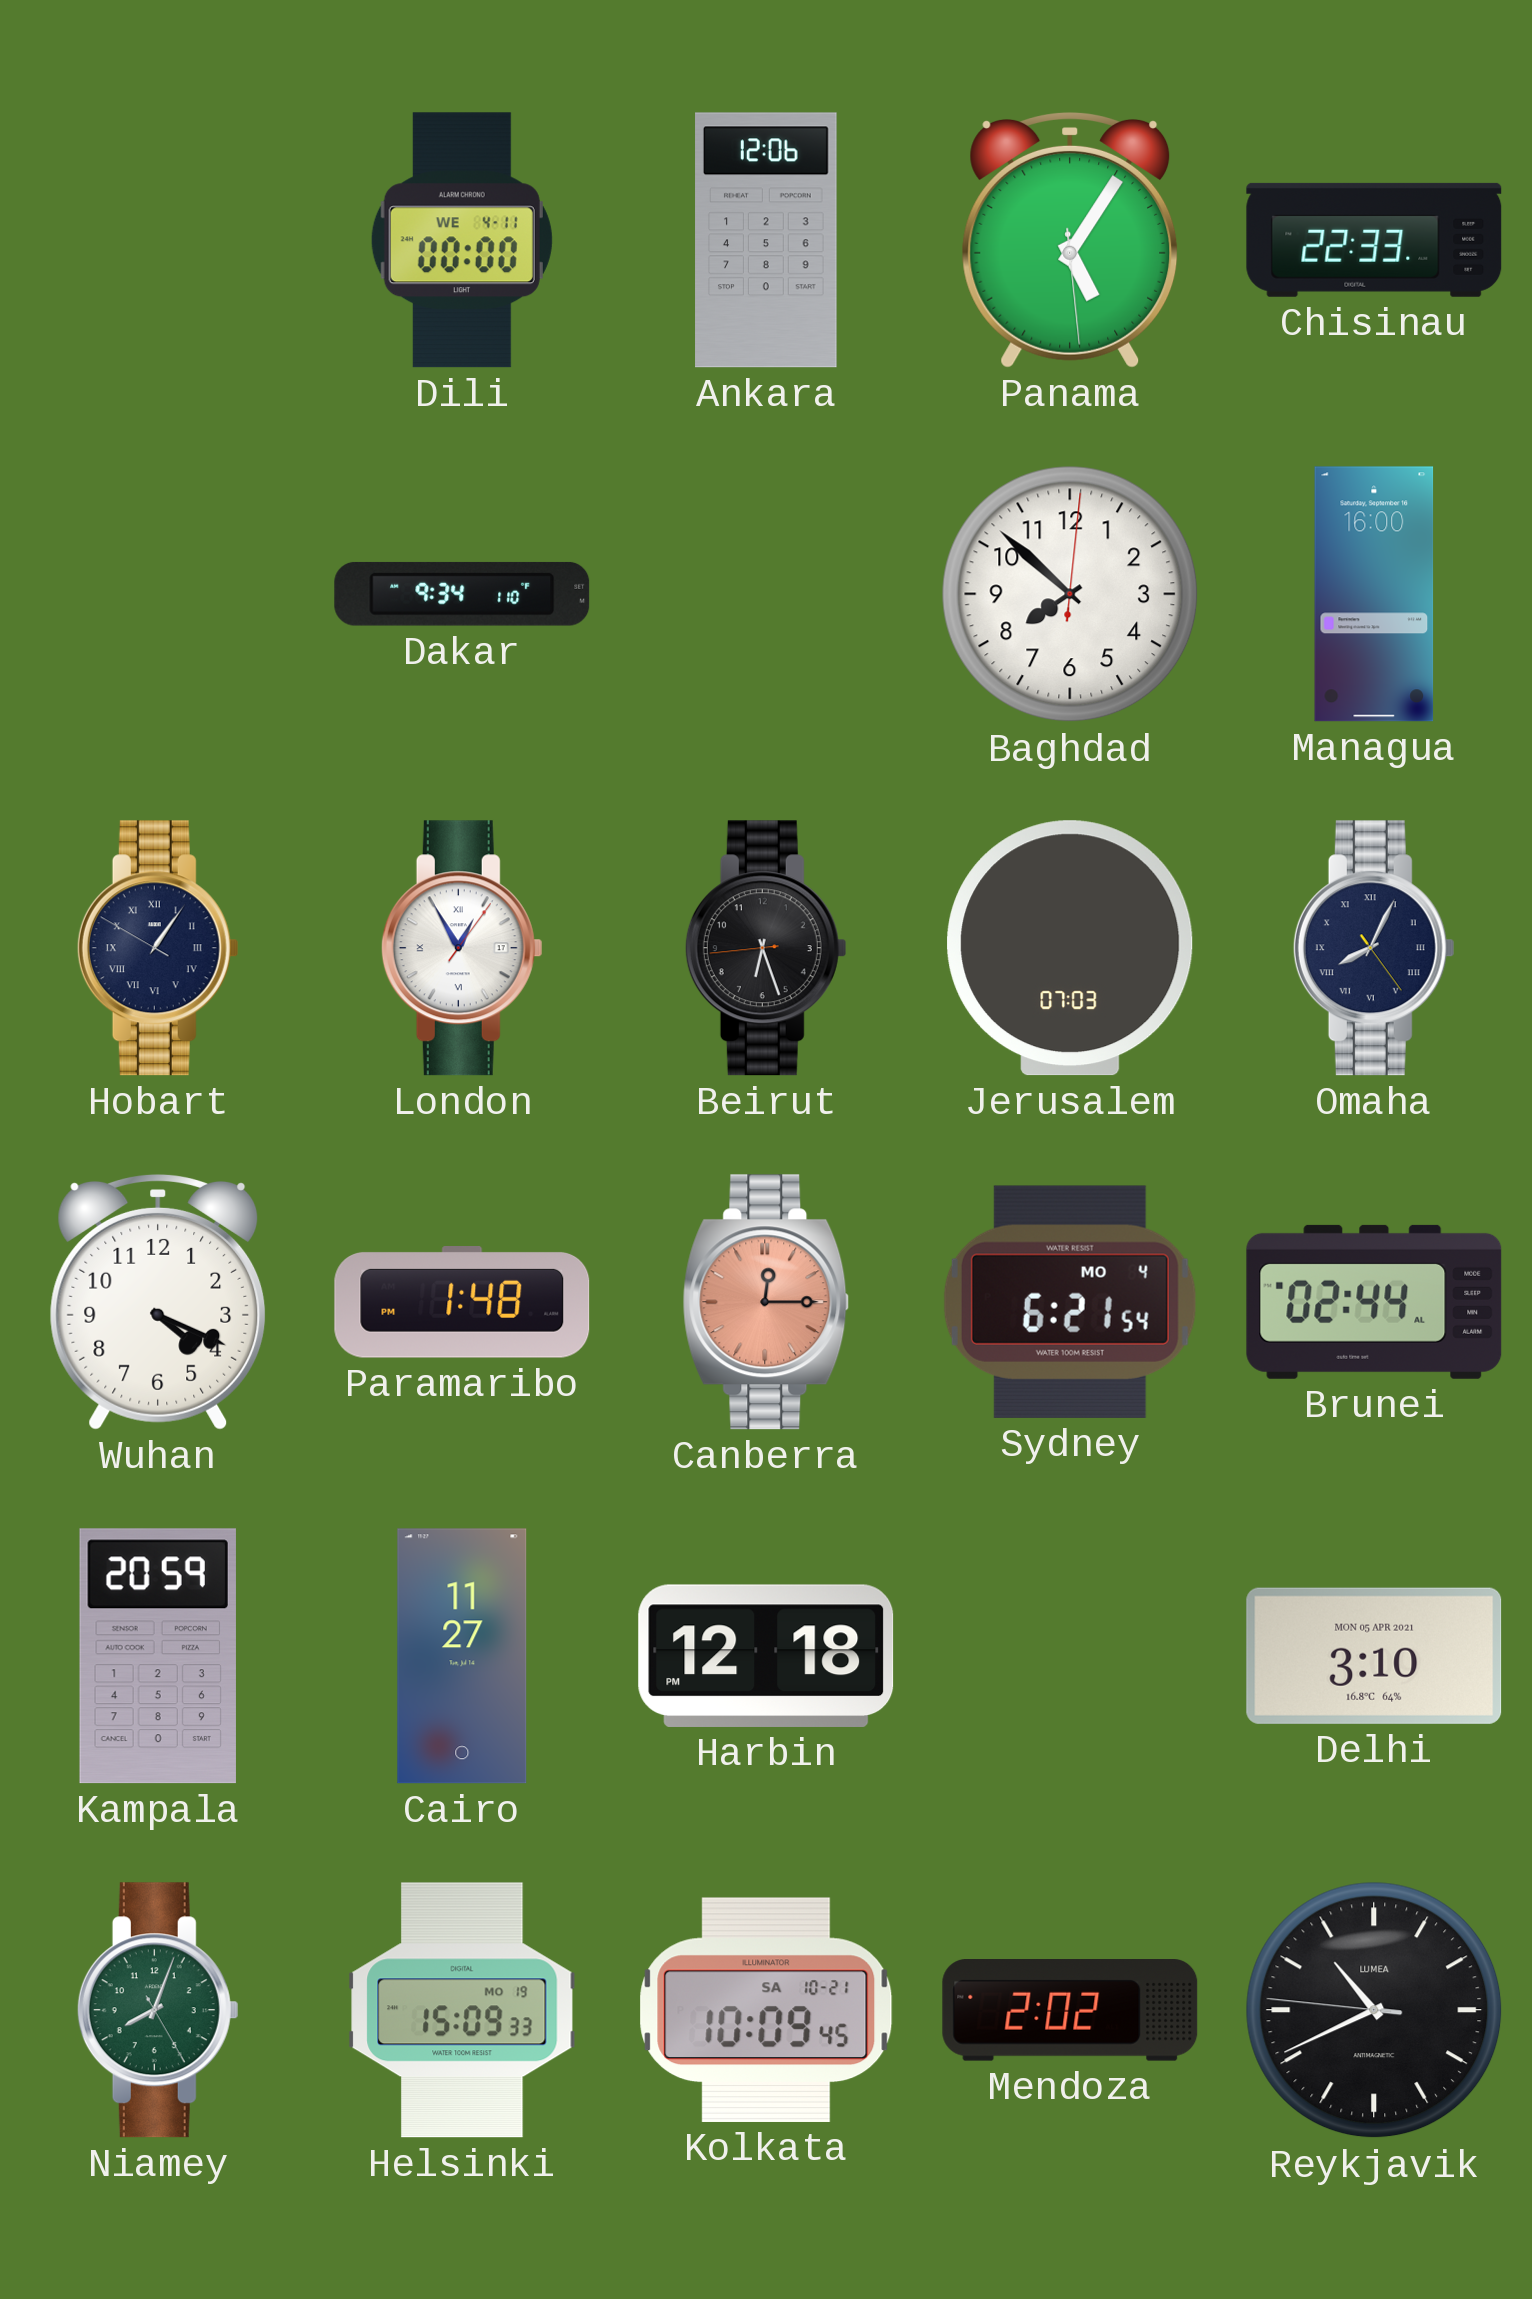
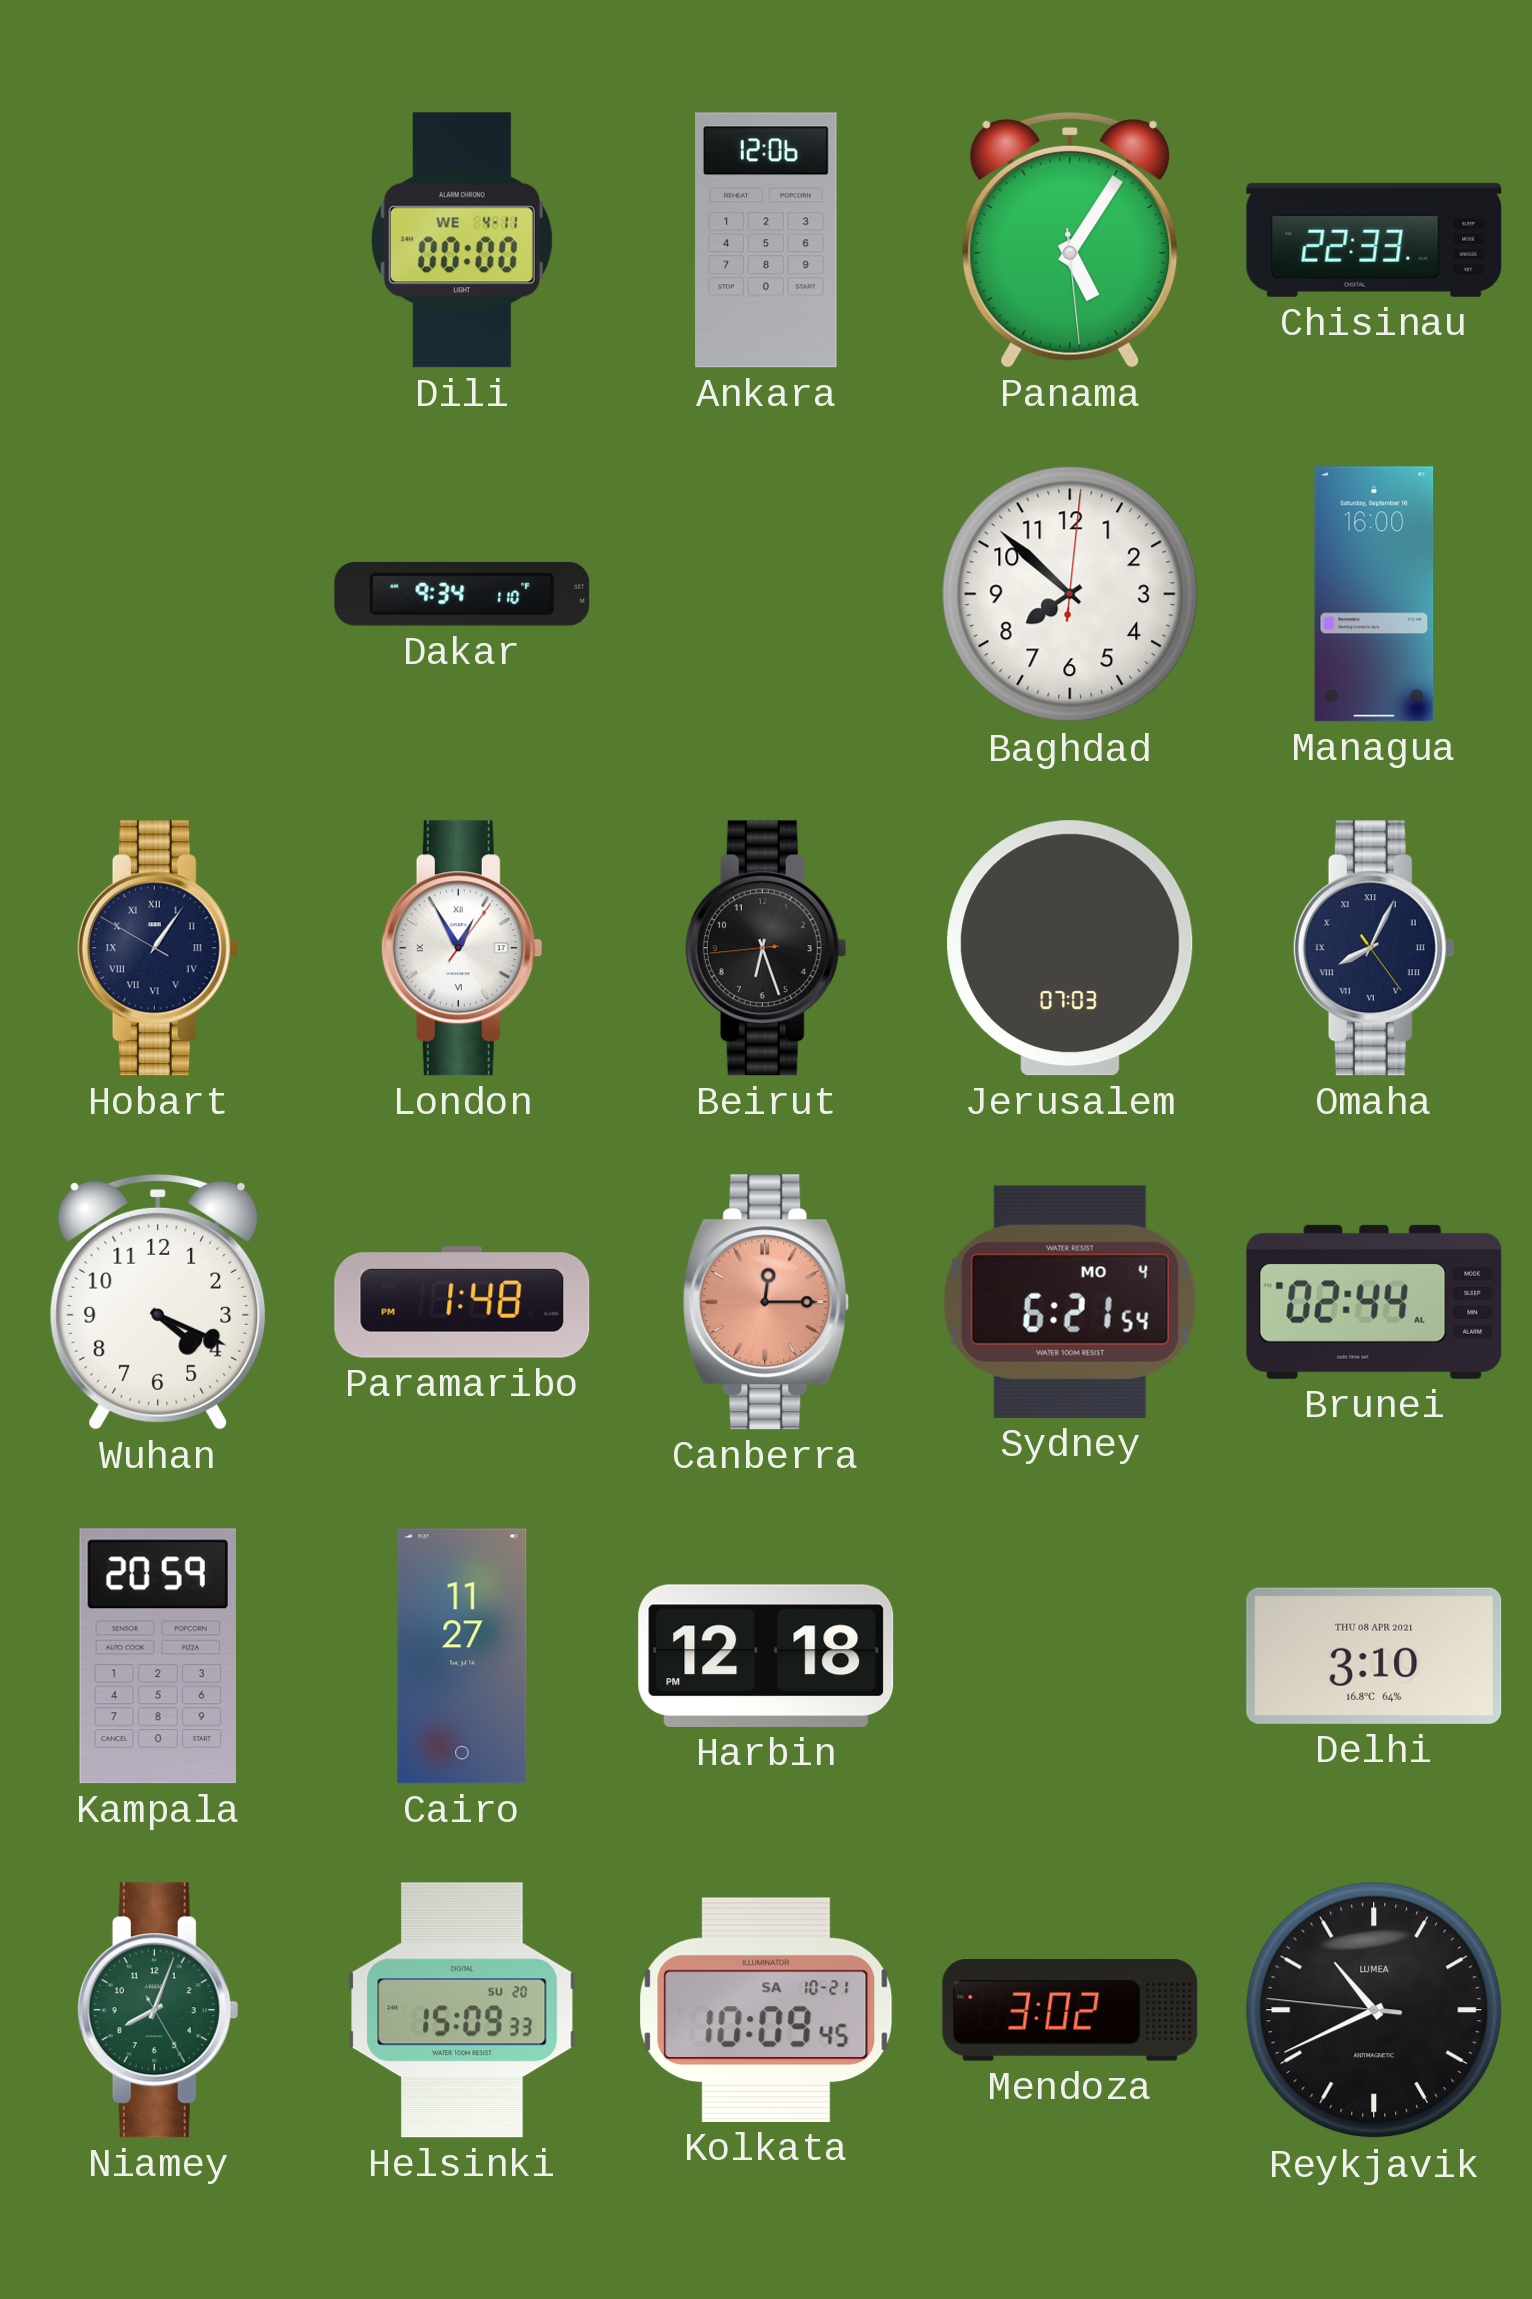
Delhi date: MON 05 APR 2021 -> THU 08 APR 2021 (1374, 1656)
Helsinki date: MO 19 -> SU 20 (462, 2010)
Mendoza: 2:02 -> 3:02 (1070, 2011)
